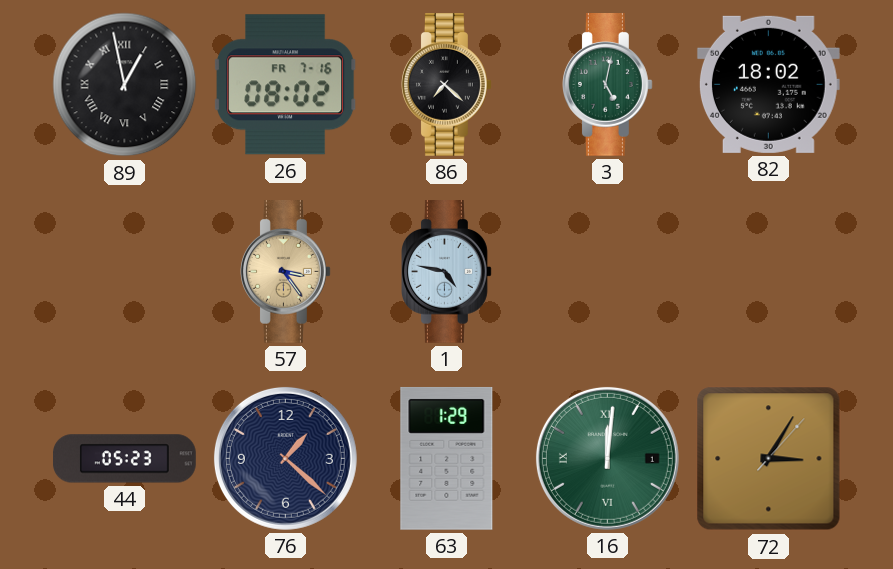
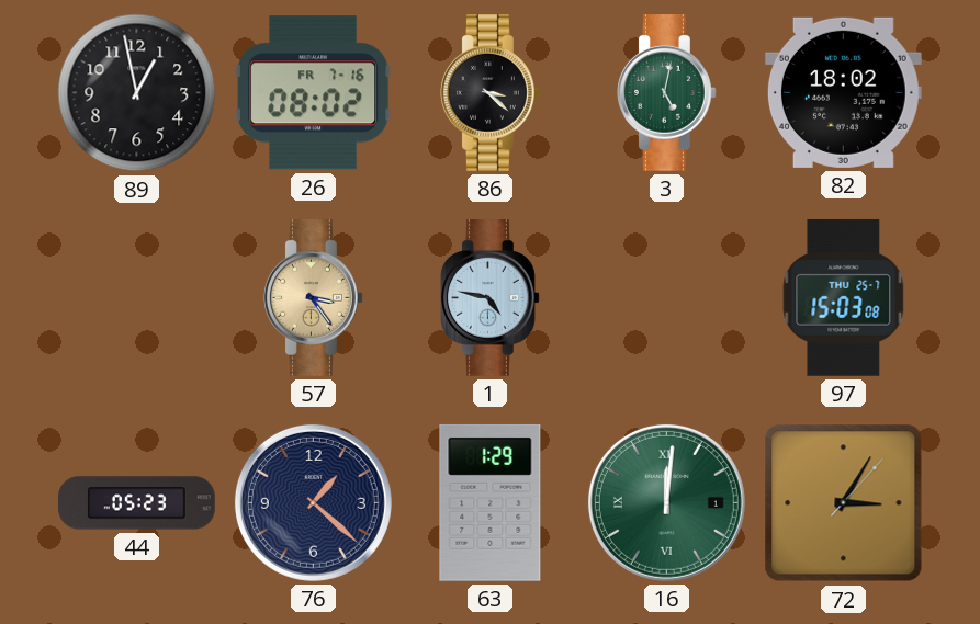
89 numerals: Roman -> Arabic (137, 93)
86: 7:22 -> 3:22 (491, 93)
97: none -> 15:03 (844, 297)
